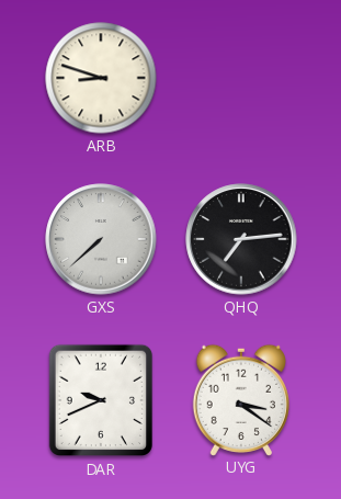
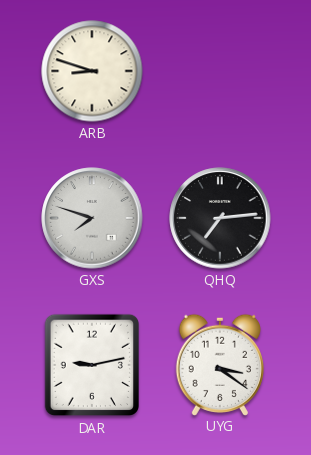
GXS: 7:38 -> 7:48 (92, 218)
DAR: 9:41 -> 9:13 (91, 365)
